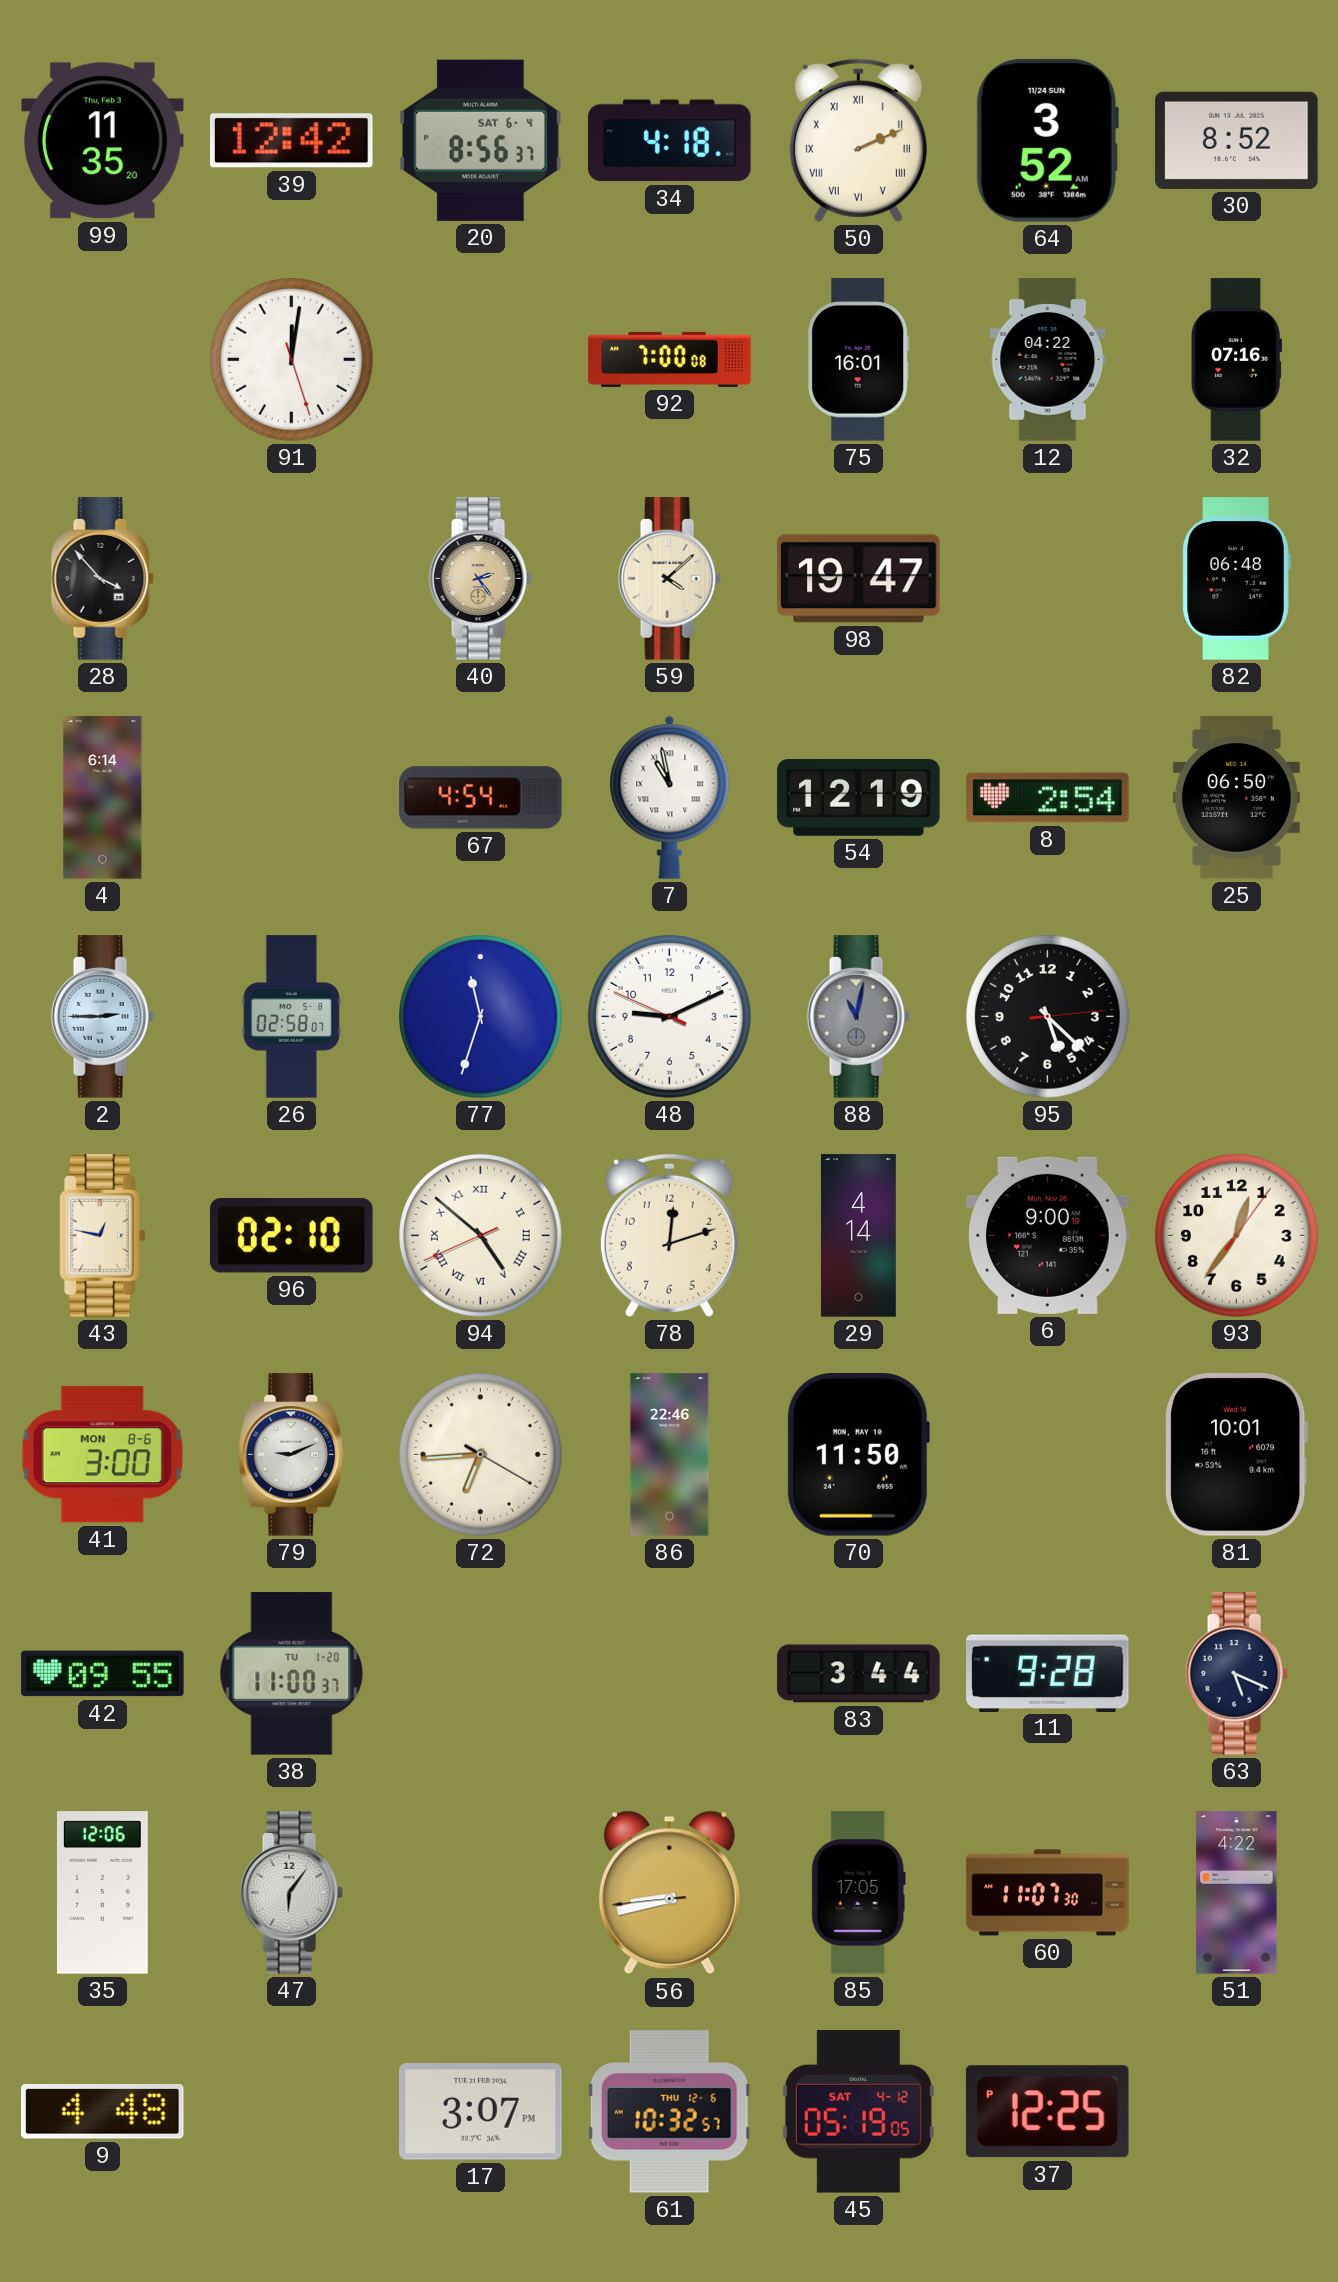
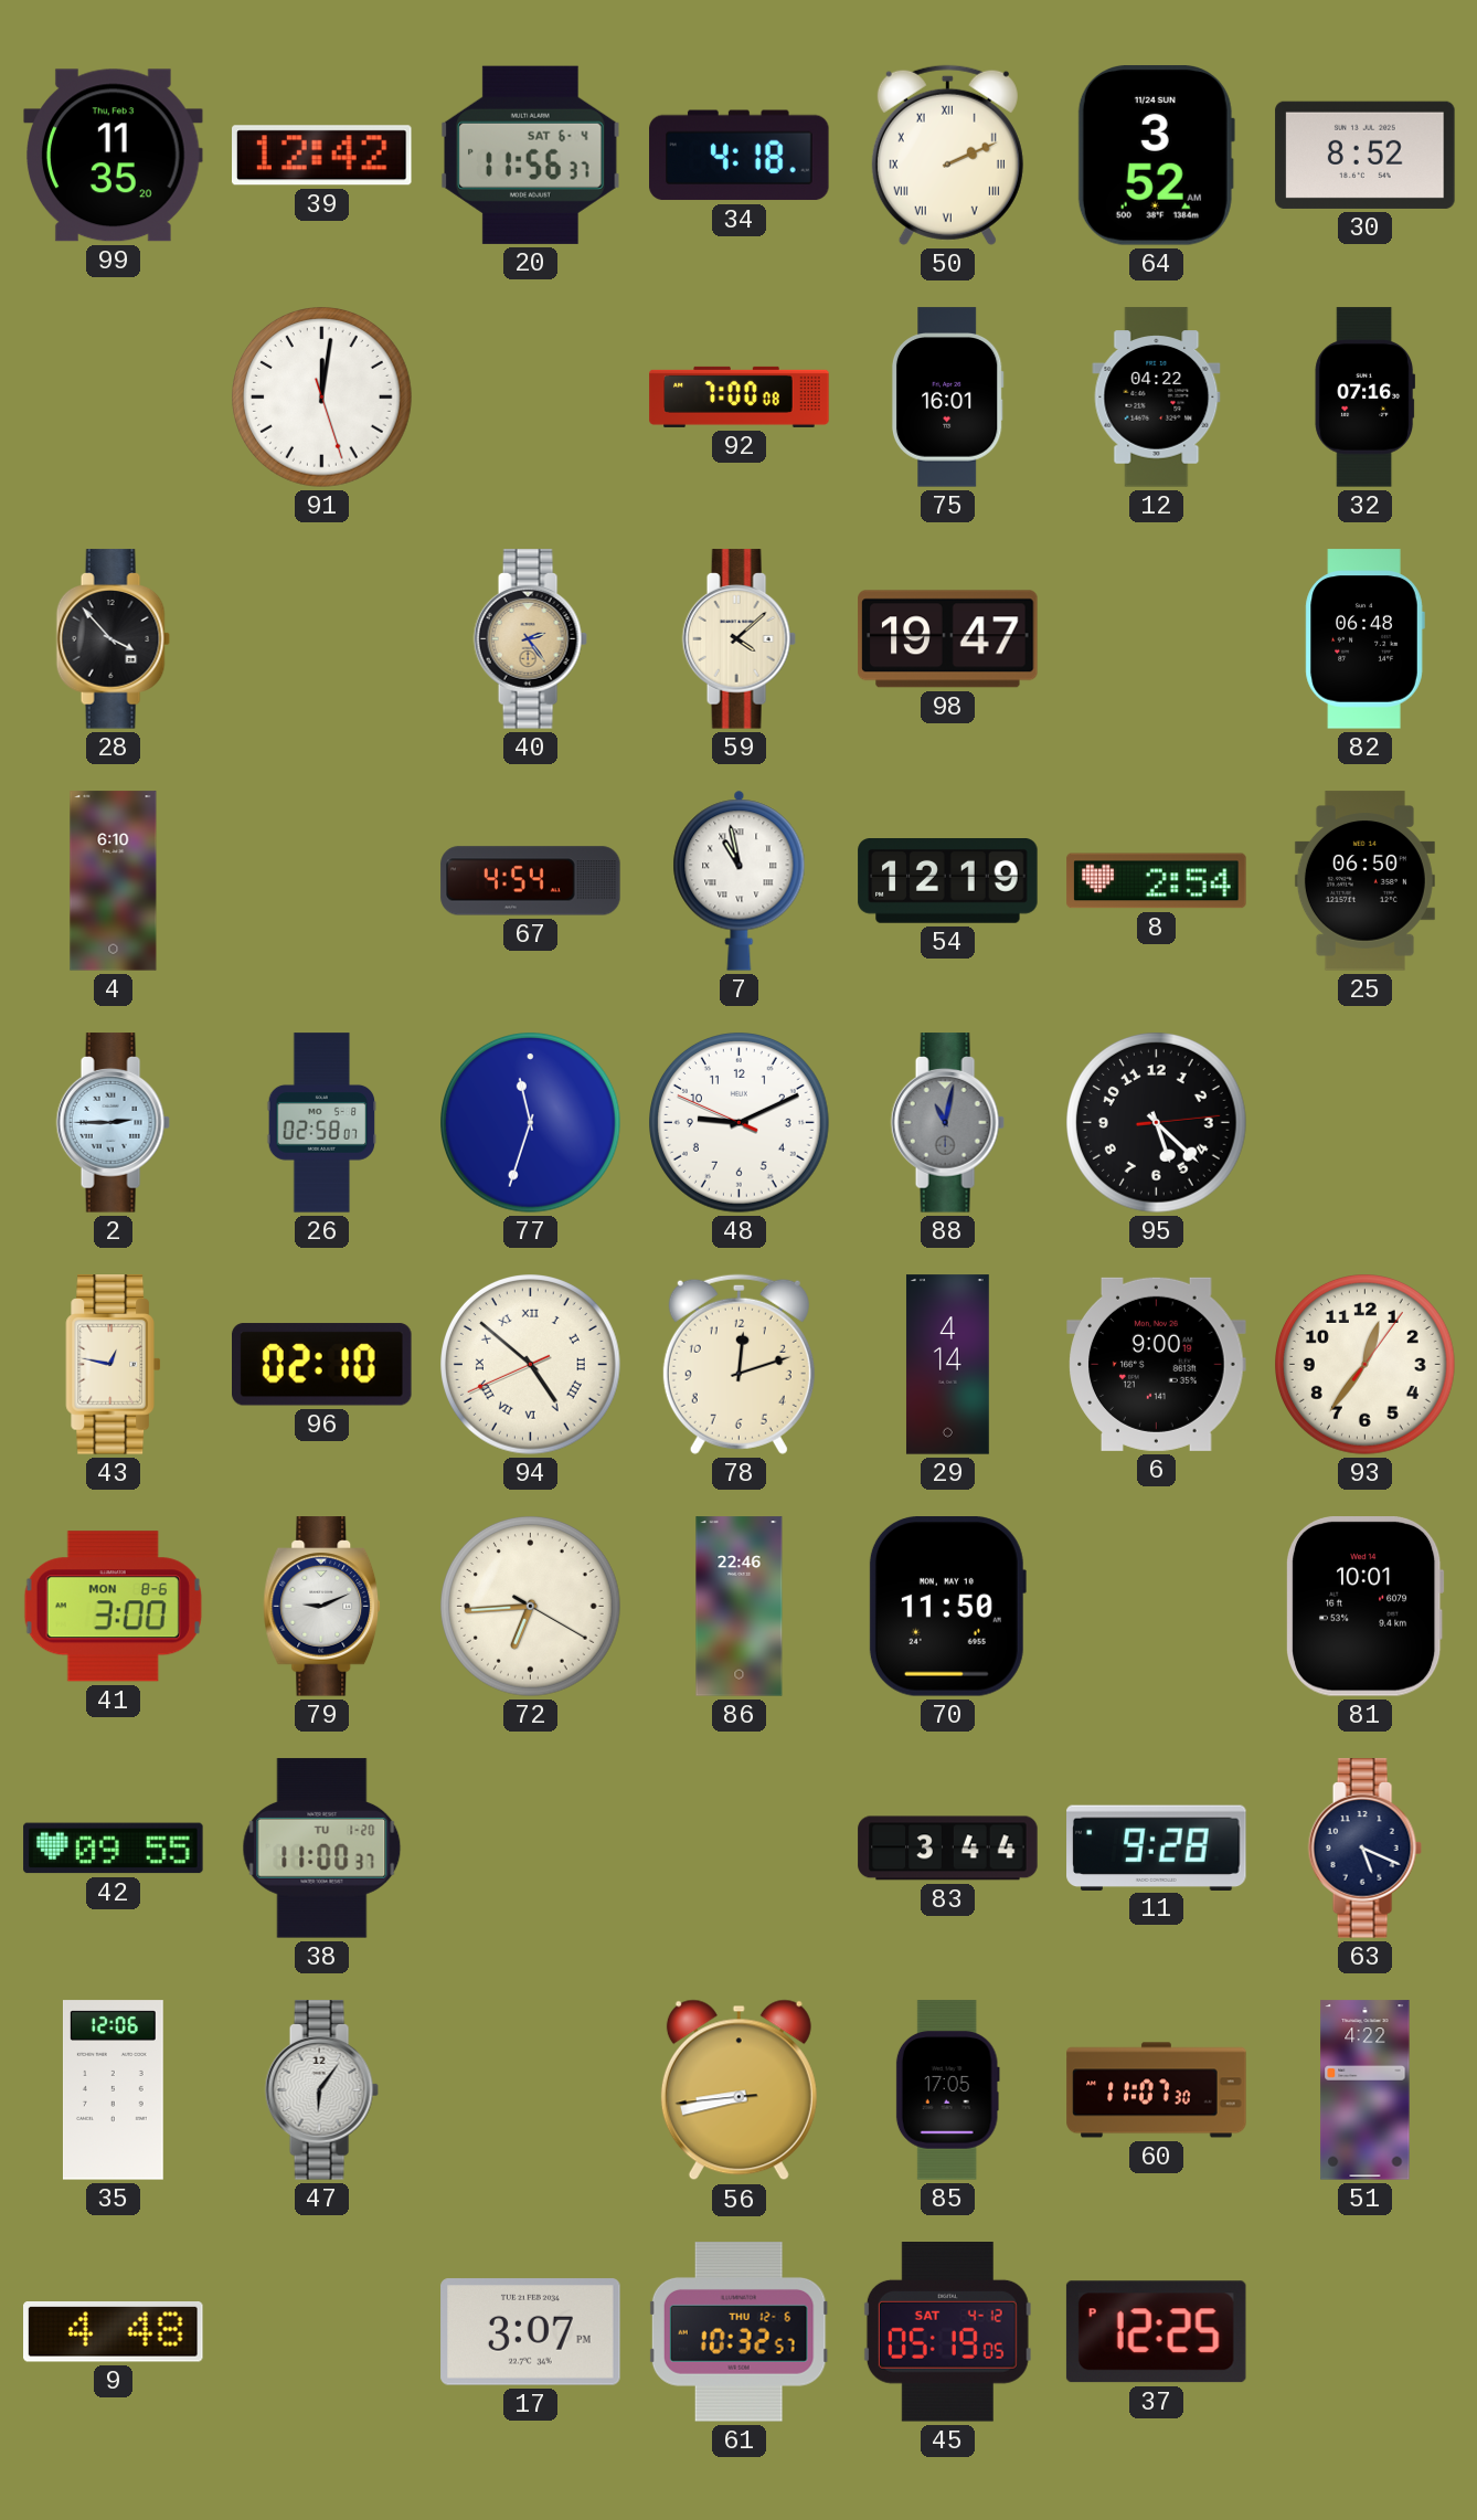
20: 8:56 -> 11:56 (531, 155)
4: 6:14 -> 6:10 (114, 881)
